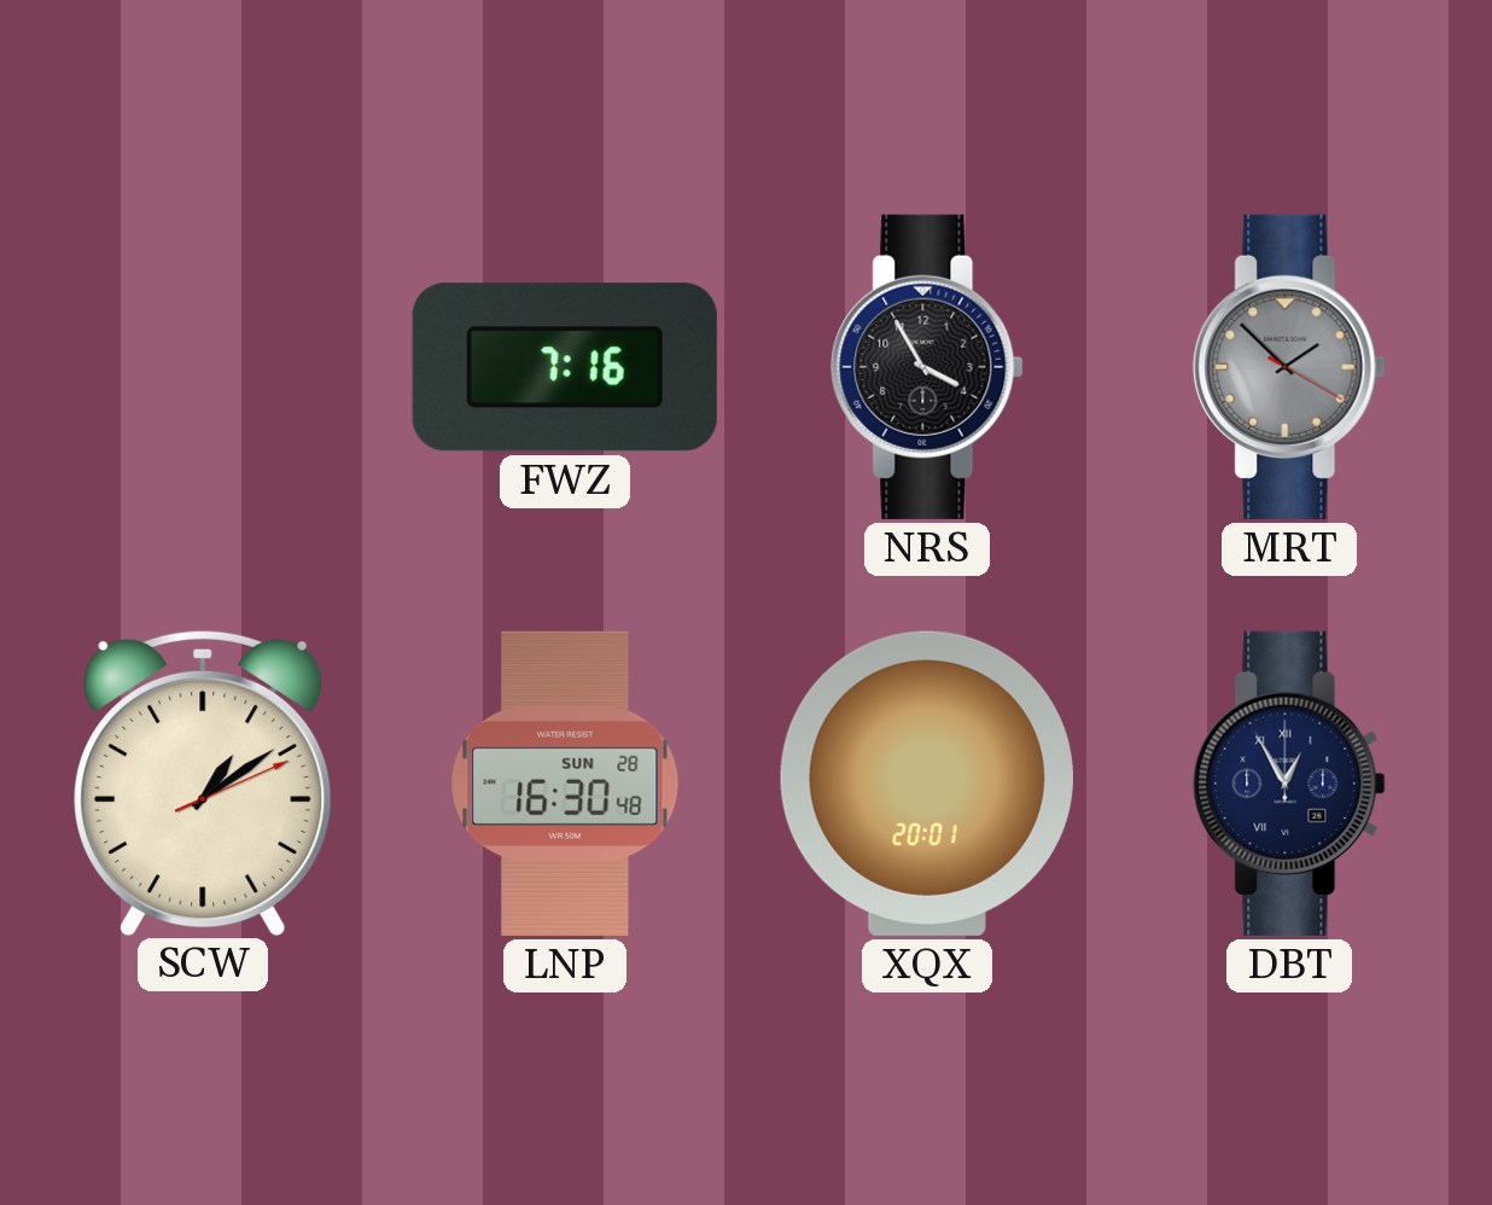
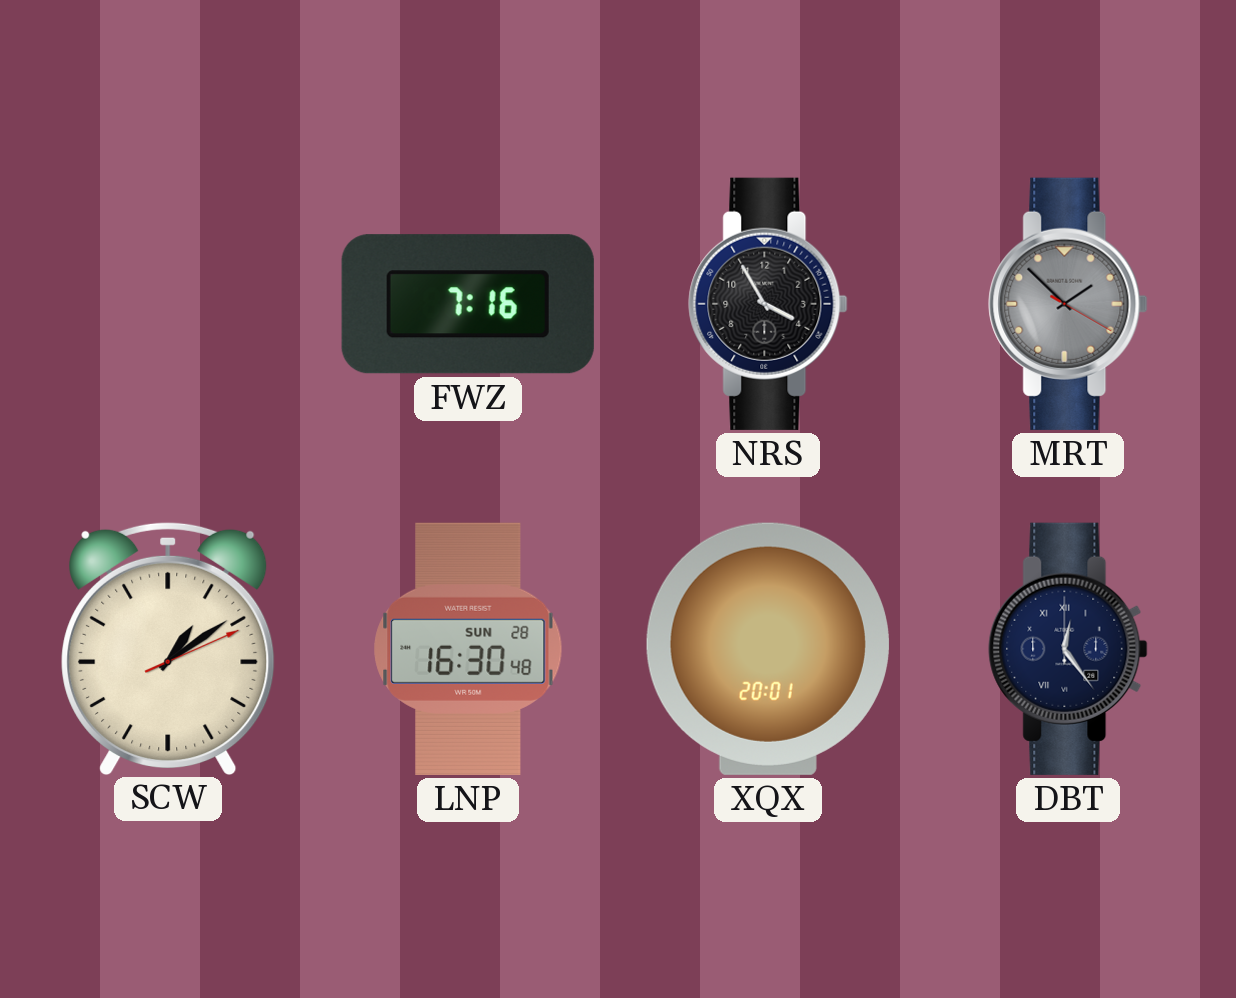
DBT: 12:55 -> 12:24 (1068, 649)
